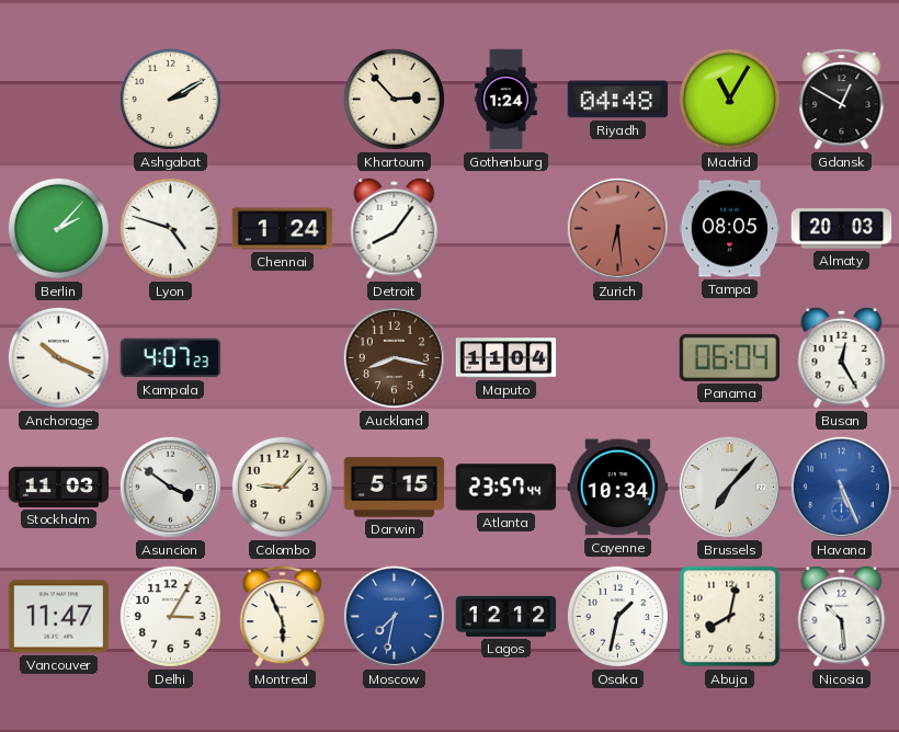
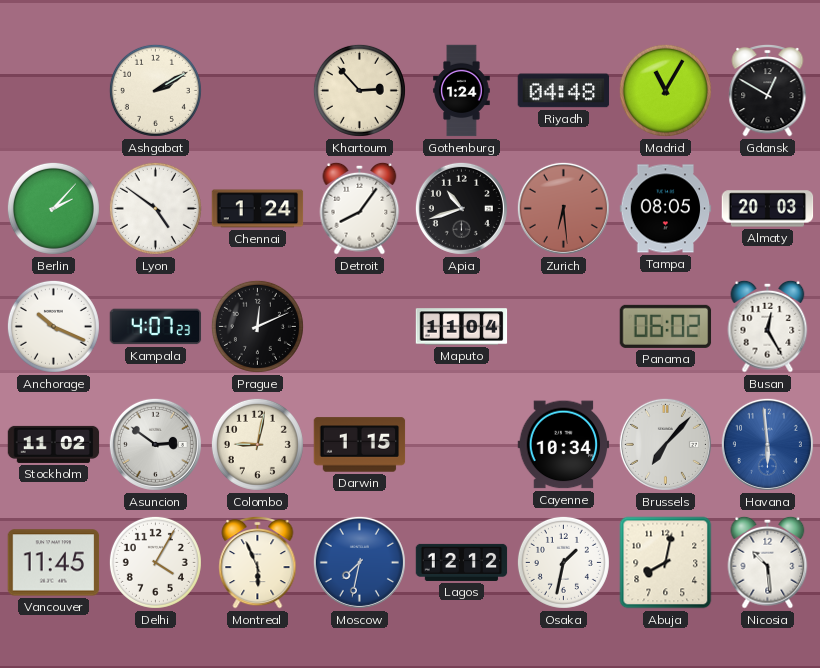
Lyon: 4:48 -> 4:51 (155, 208)
Apia: none -> 10:42 (461, 208)
Prague: none -> 12:11 (257, 326)
Auckland: 8:17 -> none (394, 357)
Panama: 06:04 -> 06:02 (666, 326)
Stockholm: 11:03 -> 11:02 (54, 444)
Asuncion: 3:51 -> 2:51 (155, 444)
Colombo: 9:07 -> 9:02 (257, 444)
Darwin: 5:15 -> 1:15 (360, 445)
Atlanta: 23:57 -> none (507, 488)
Havana: 5:26 -> 5:59 (767, 444)
Vancouver: 11:47 -> 11:45 (54, 563)
Delhi: 3:05 -> 4:05 (155, 562)
